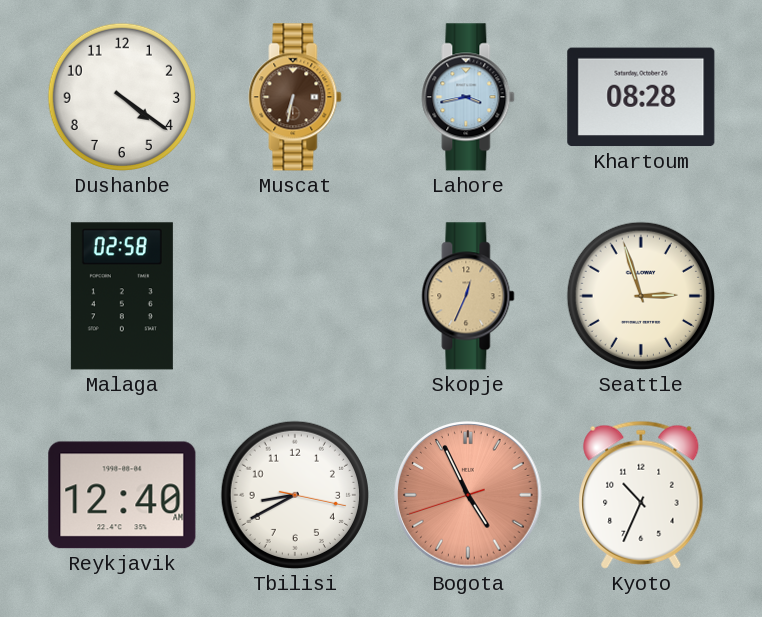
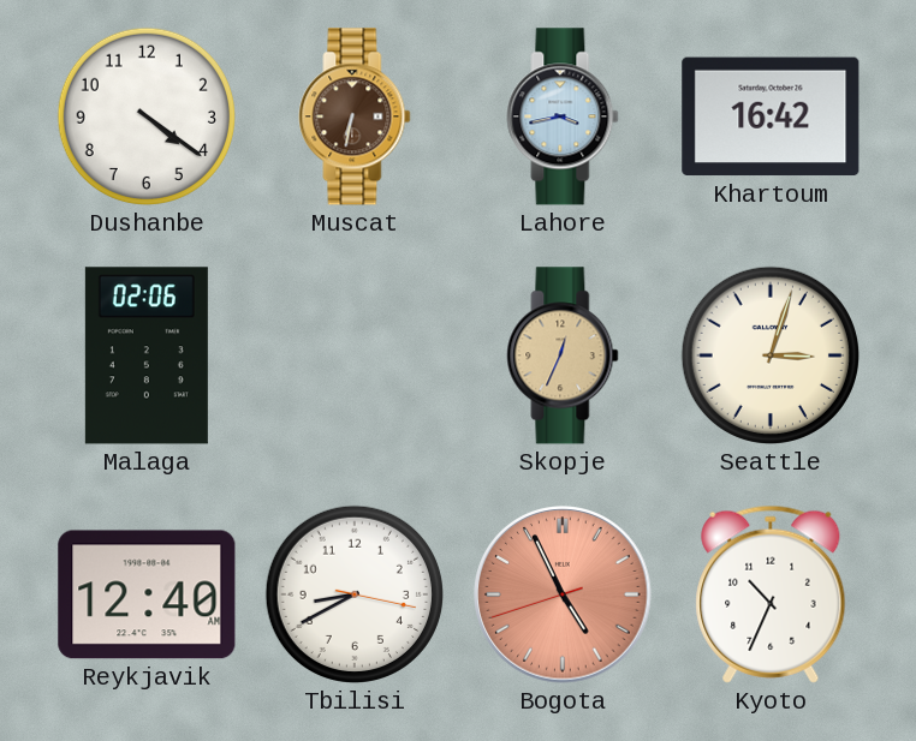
Khartoum: 08:28 -> 16:42 (771, 116)
Malaga: 02:58 -> 02:06 (147, 355)
Seattle: 2:57 -> 3:03 (771, 355)
